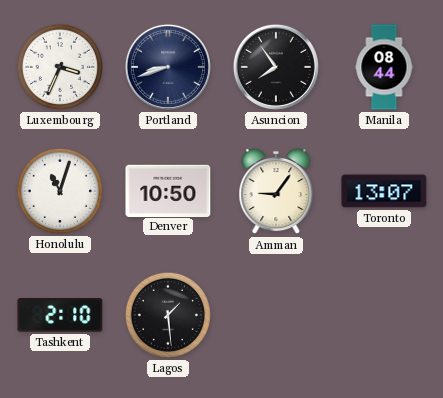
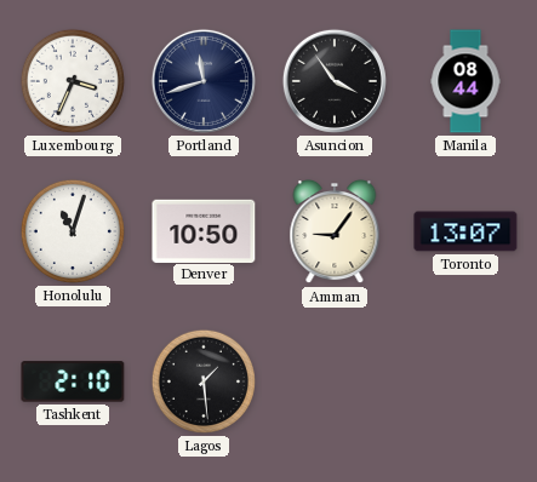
Portland: 8:42 -> 11:42 (204, 81)
Asuncion: 7:54 -> 3:54 (335, 81)
